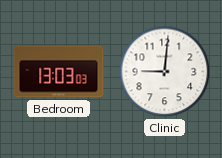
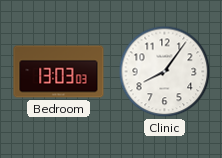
Clinic: 9:01 -> 8:06 (165, 72)
